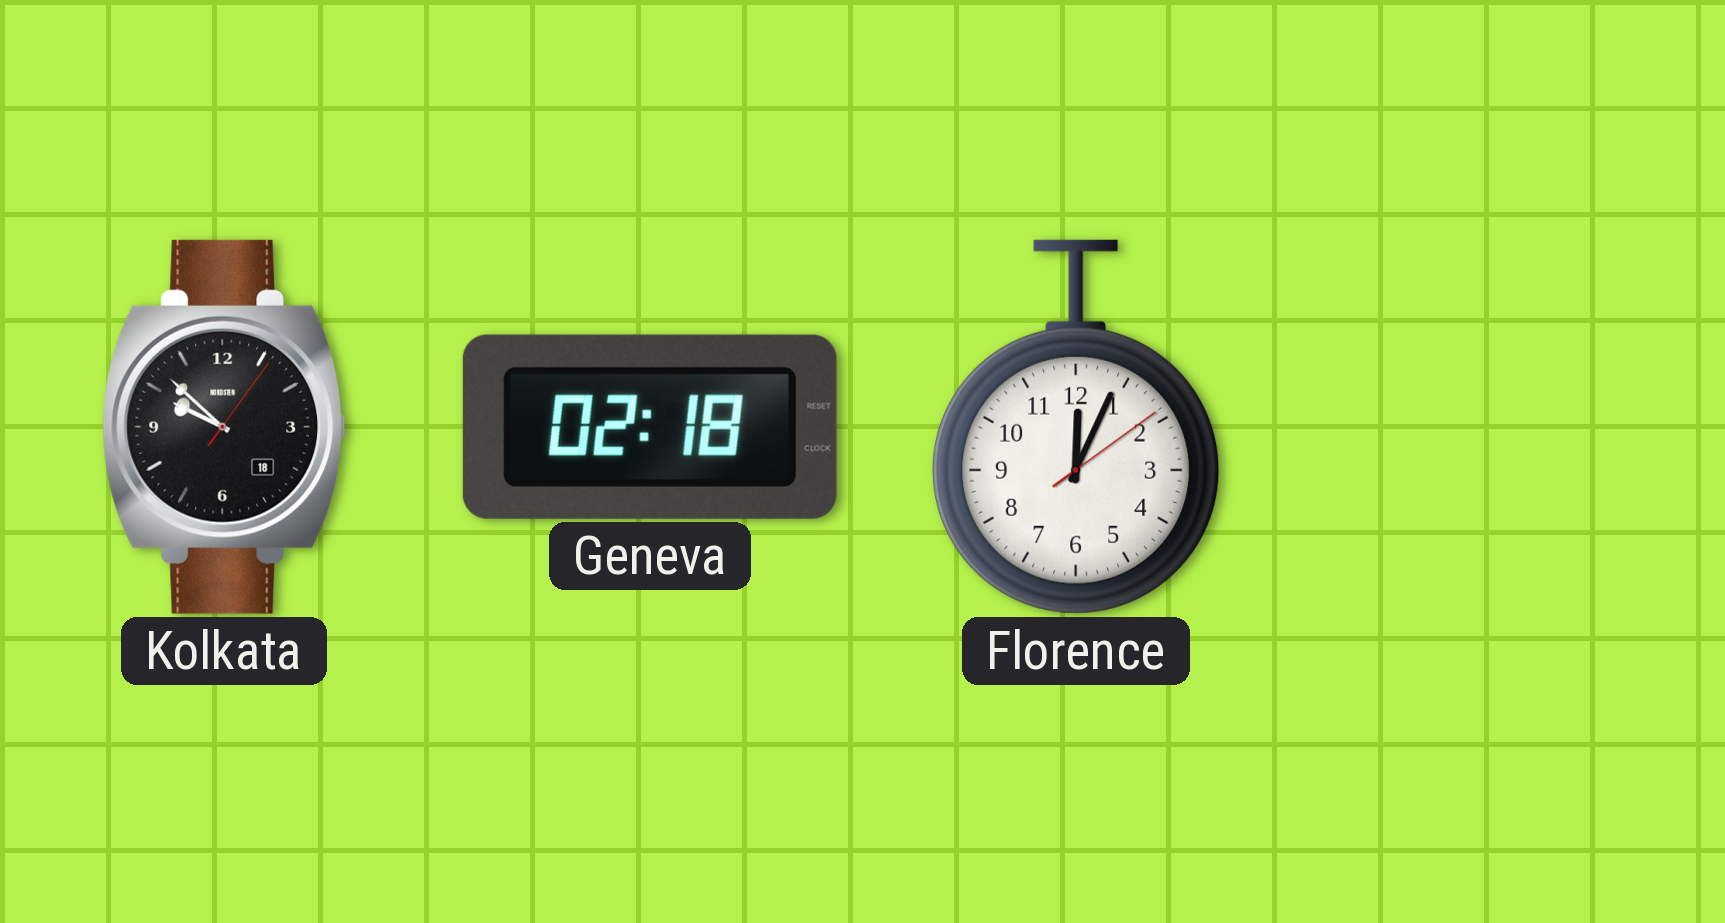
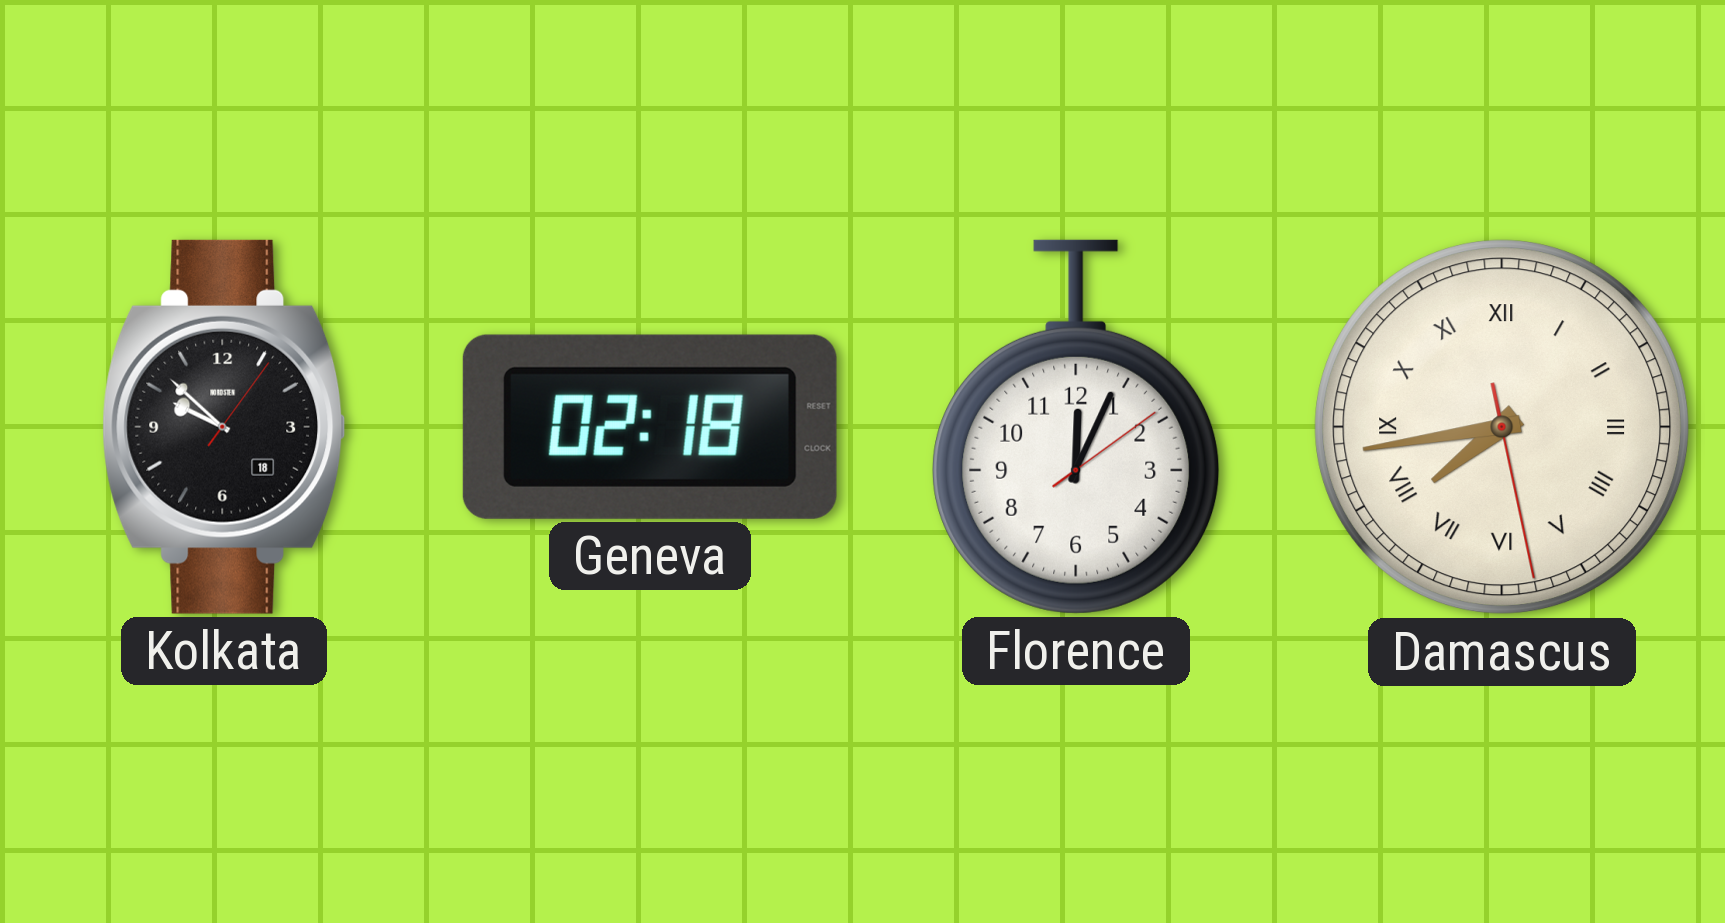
Damascus: none -> 7:43 (1502, 427)
